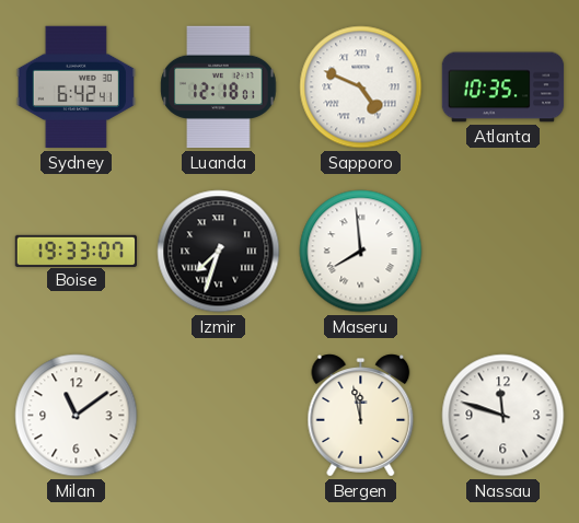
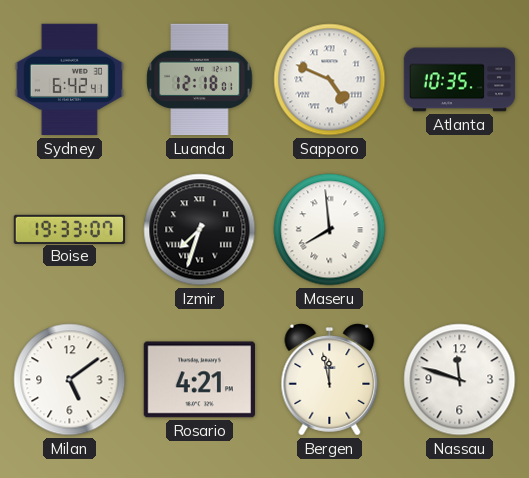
Milan: 11:09 -> 5:09 (70, 380)
Rosario: none -> 4:21 (199, 380)
